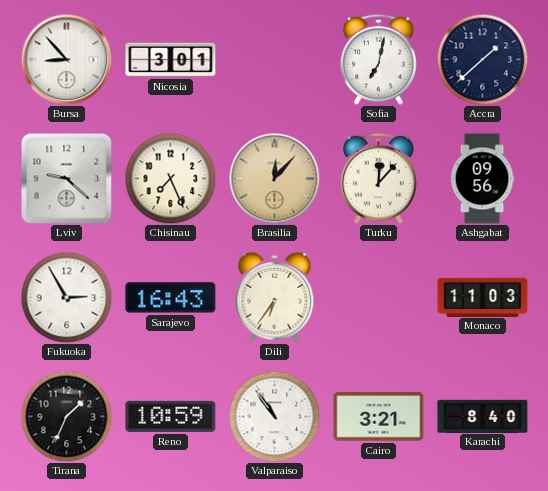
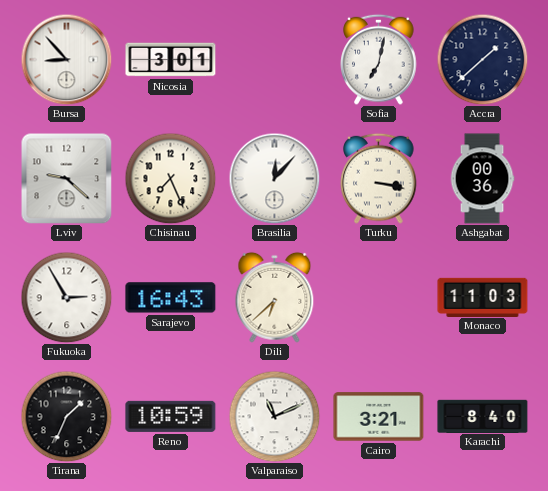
Brasilia dial: champagne -> white (274, 178)
Turku: 12:07 -> 3:17 (379, 178)
Ashgabat: 09:56 -> 00:36 (482, 179)
Dili: 6:36 -> 6:38 (275, 297)
Valparaiso: 10:54 -> 11:11 (274, 416)
